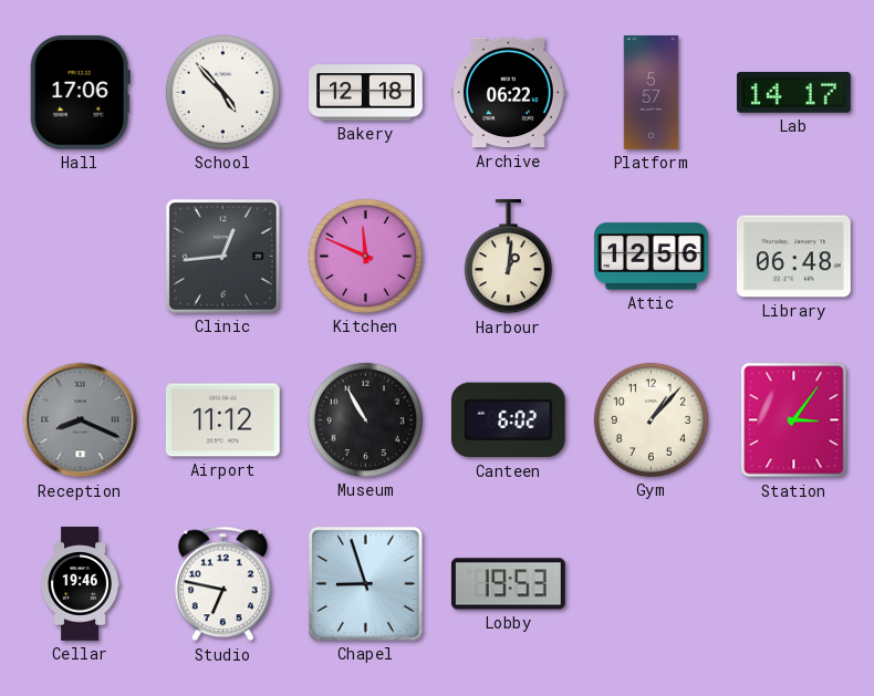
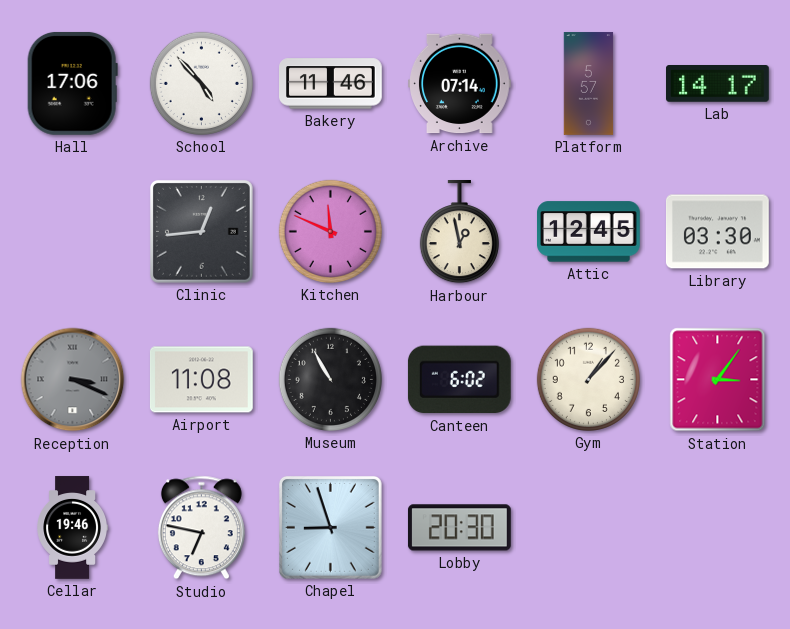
Bakery: 12:18 -> 11:46 (331, 84)
Archive: 06:22 -> 07:14 (460, 84)
Harbour: 1:01 -> 12:58 (459, 233)
Attic: 12:56 -> 12:45 (589, 232)
Library: 06:48 -> 03:30 (717, 232)
Reception: 8:19 -> 3:19 (73, 380)
Airport: 11:12 -> 11:08 (201, 380)
Lobby: 19:53 -> 20:30 (459, 528)
